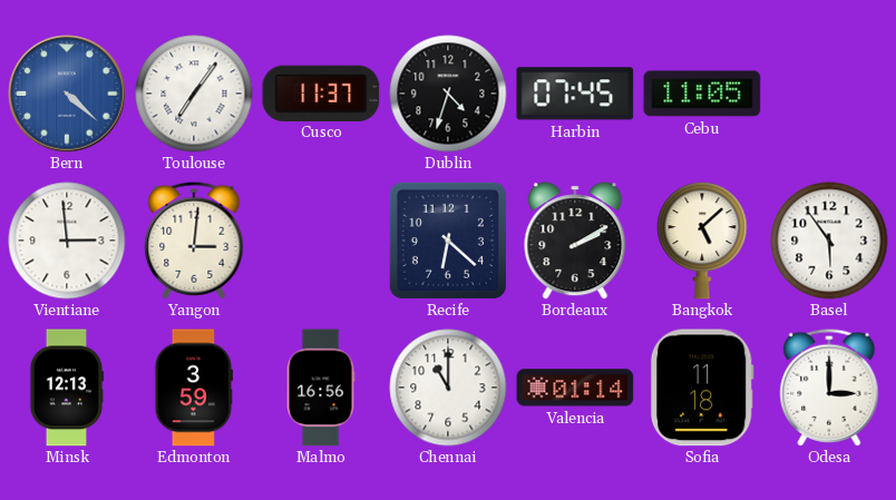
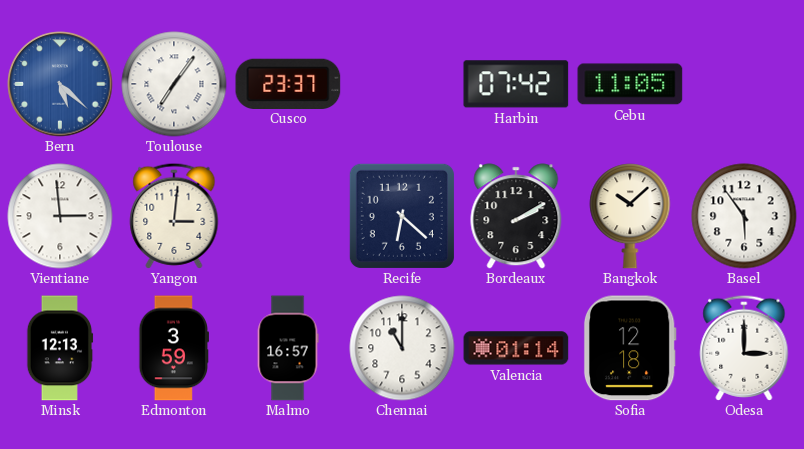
Bern: 4:22 -> 5:22 (60, 84)
Cusco: 11:37 -> 23:37 (288, 83)
Dublin: 4:33 -> none (448, 94)
Harbin: 07:45 -> 07:42 (516, 84)
Bangkok: 5:08 -> 10:08 (630, 216)
Malmo: 16:56 -> 16:57 (288, 348)
Sofia: 11:18 -> 12:18 (630, 348)
